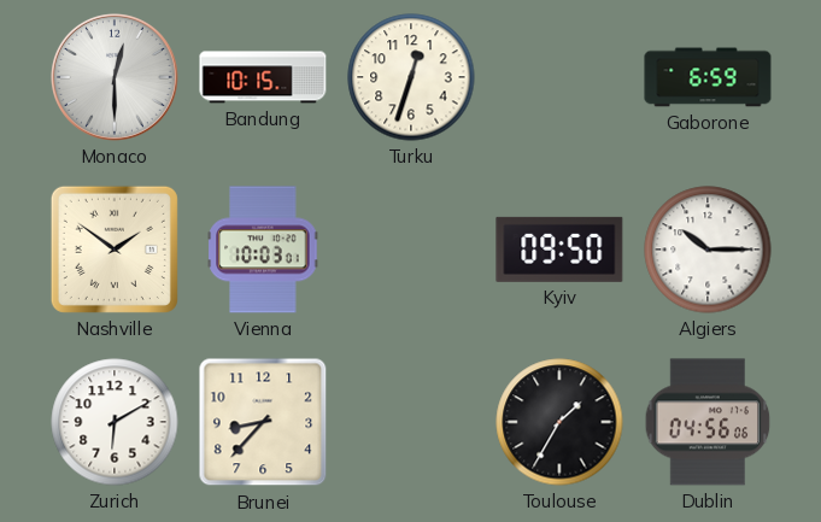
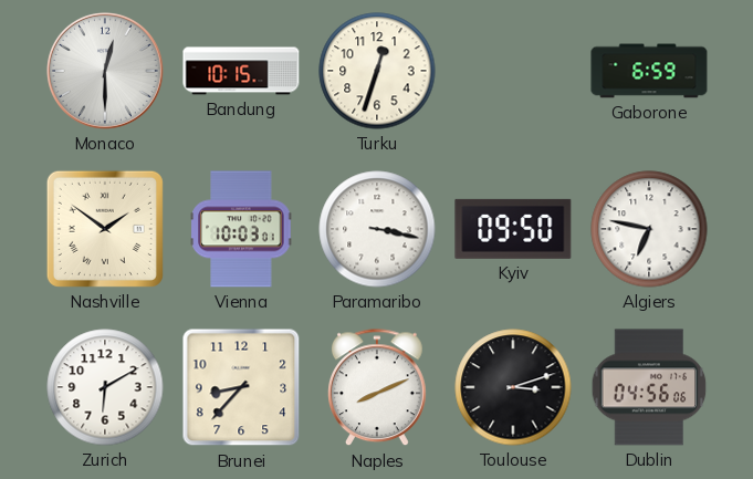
Paramaribo: none -> 3:17 (377, 229)
Algiers: 10:15 -> 6:47 (649, 229)
Naples: none -> 8:11 (378, 388)
Toulouse: 1:35 -> 3:12 (513, 387)
